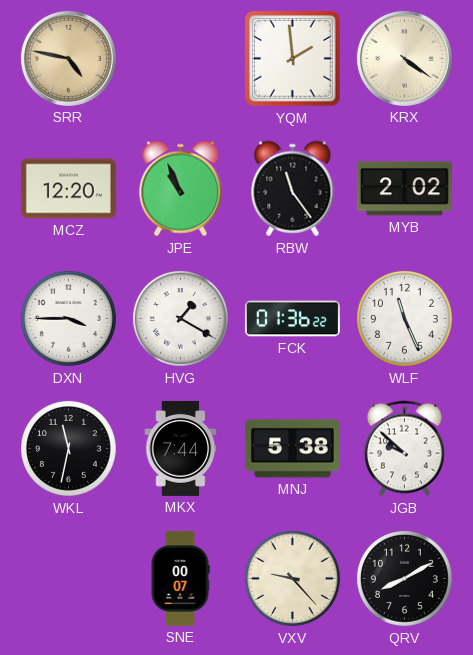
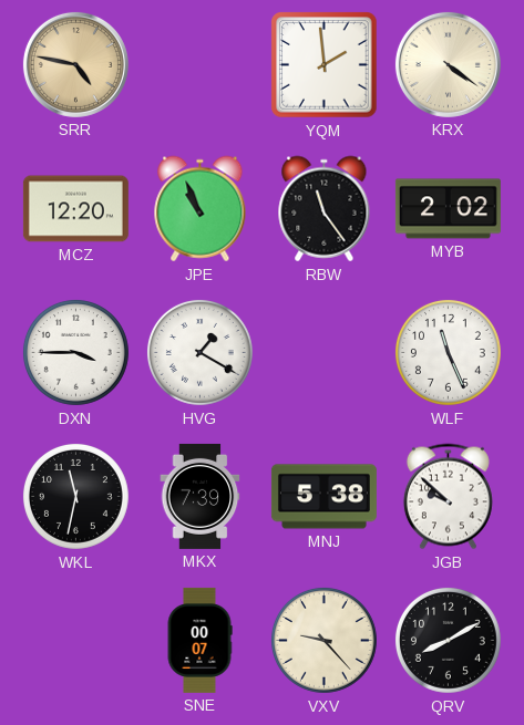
FCK: 01:36 -> none (292, 319)
MKX: 7:44 -> 7:39 (201, 496)
